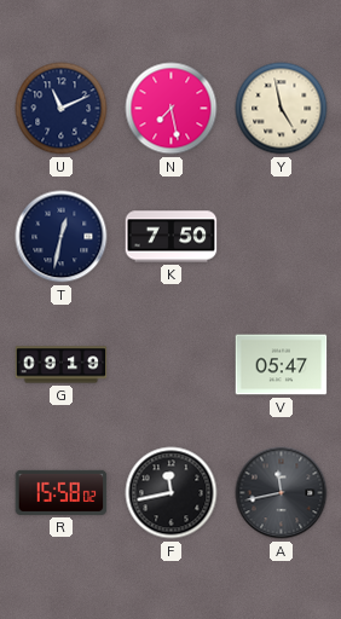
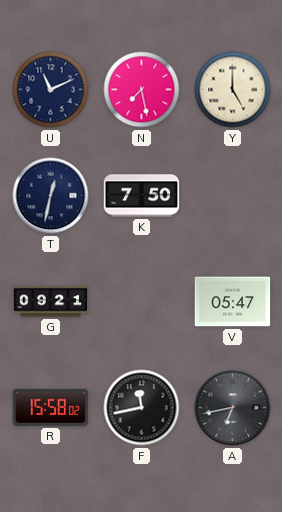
Y: 4:58 -> 5:00 (233, 90)
G: 09:19 -> 09:21 (51, 302)
A: 11:43 -> 6:43 (233, 408)
